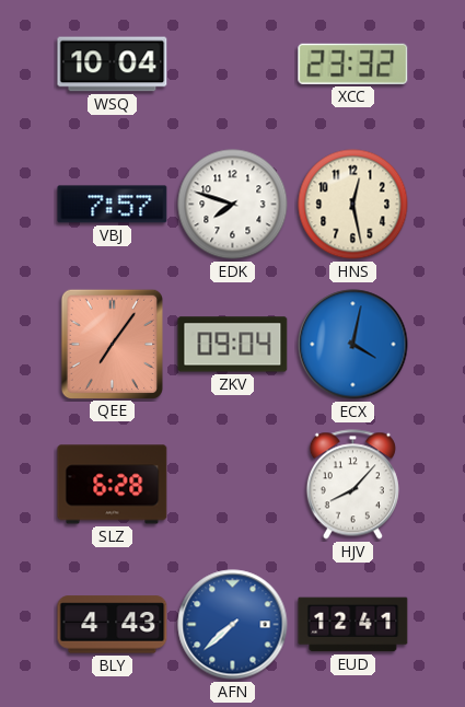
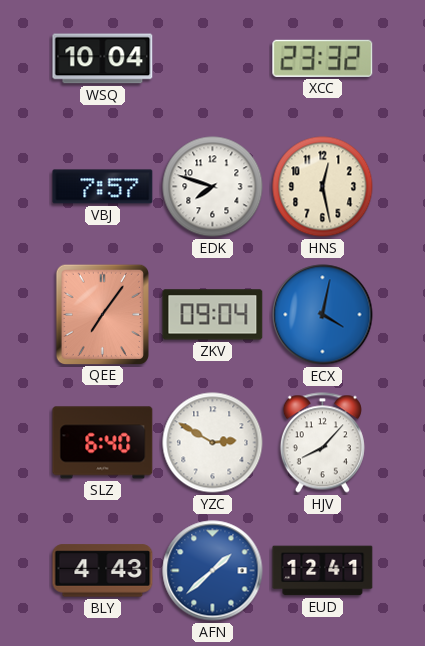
SLZ: 6:28 -> 6:40 (103, 443)
YZC: none -> 2:50 (213, 443)
AFN: 7:38 -> 1:38 (213, 571)
